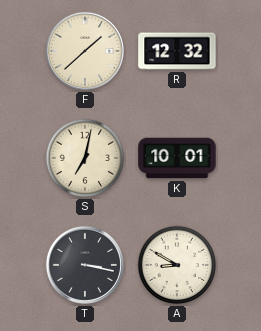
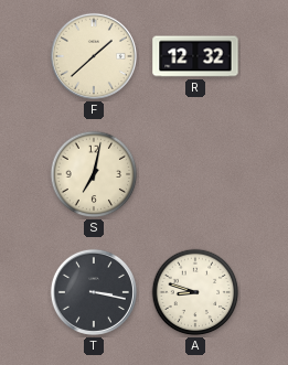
K: 10:01 -> none (177, 158)
A: 8:50 -> 8:48 (195, 292)
